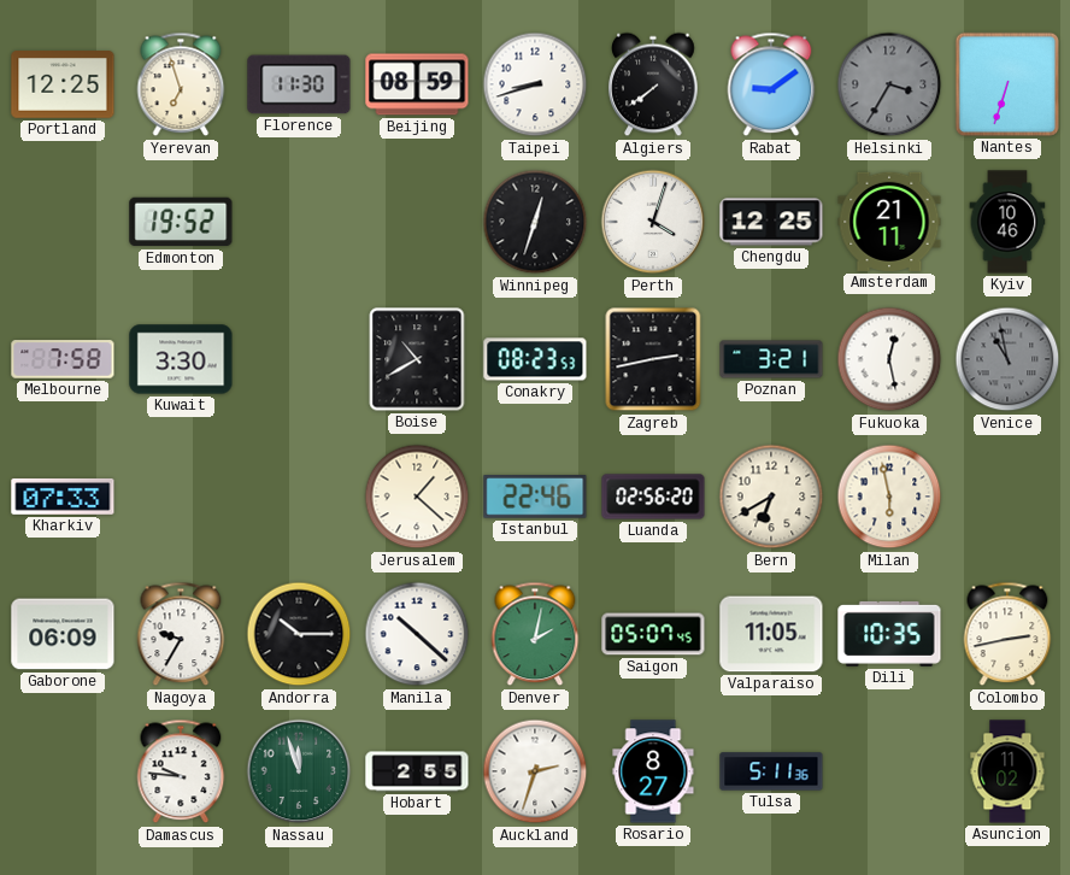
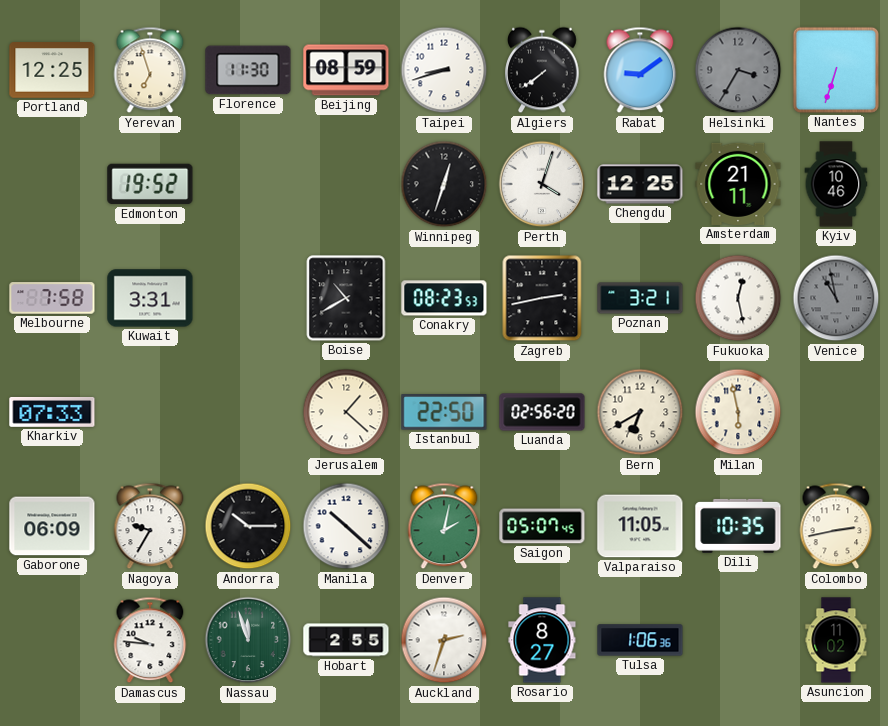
Kuwait: 3:30 -> 3:31 (150, 298)
Istanbul: 22:46 -> 22:50 (444, 412)
Tulsa: 5:11 -> 1:06 (640, 640)
